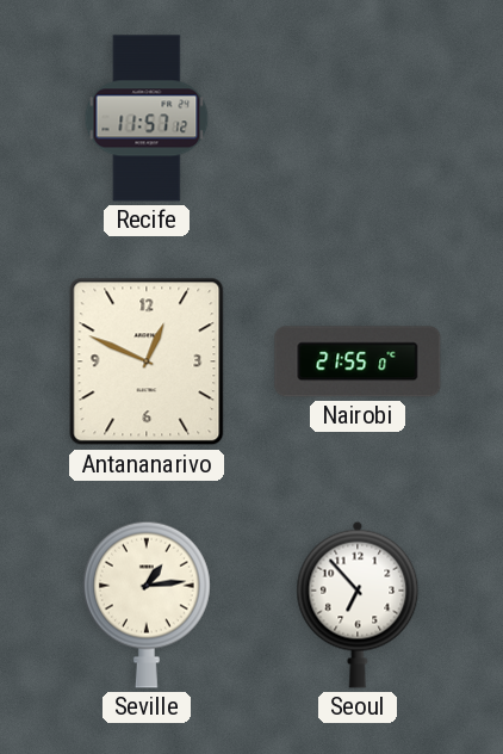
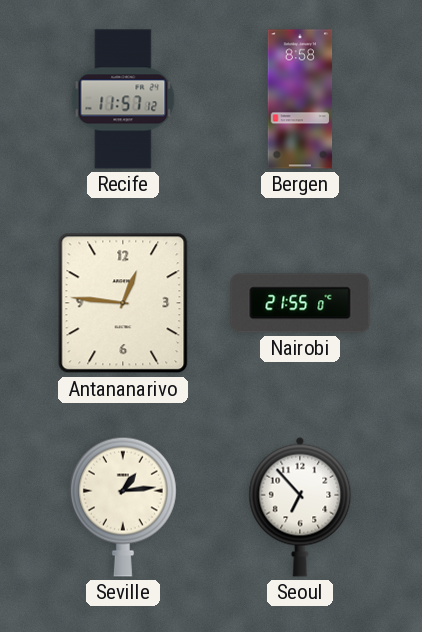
Bergen: none -> 8:58 (300, 99)
Antananarivo: 12:49 -> 12:46 (123, 303)
